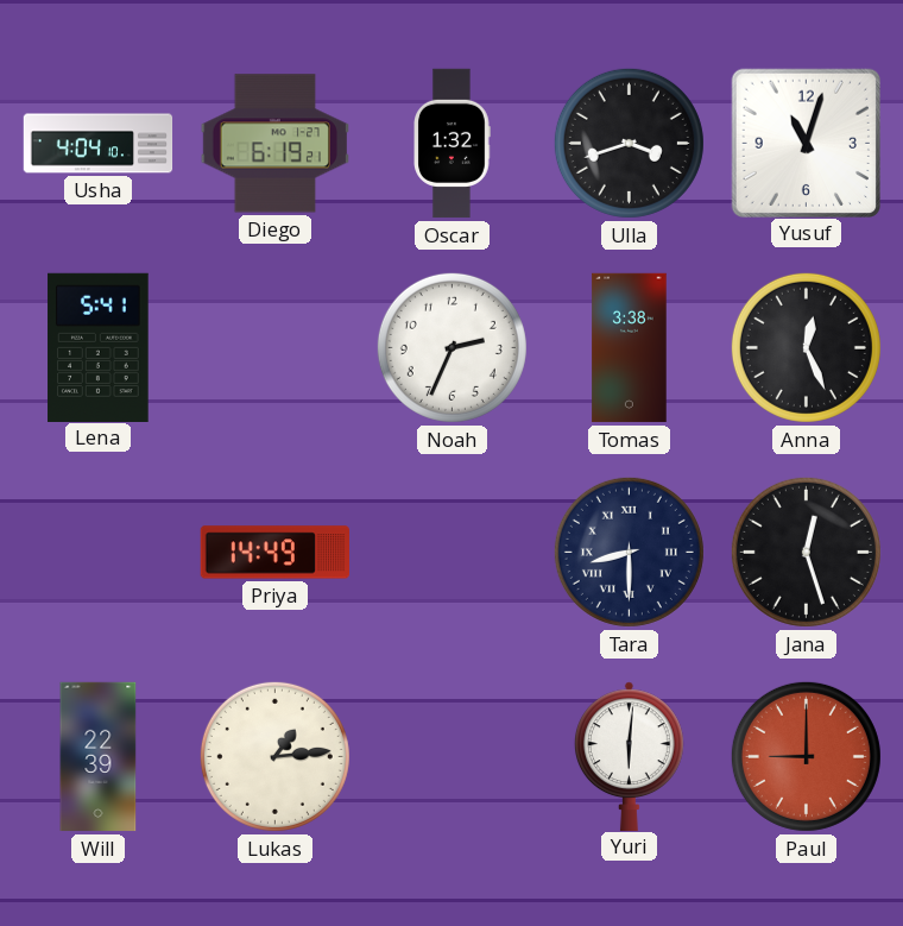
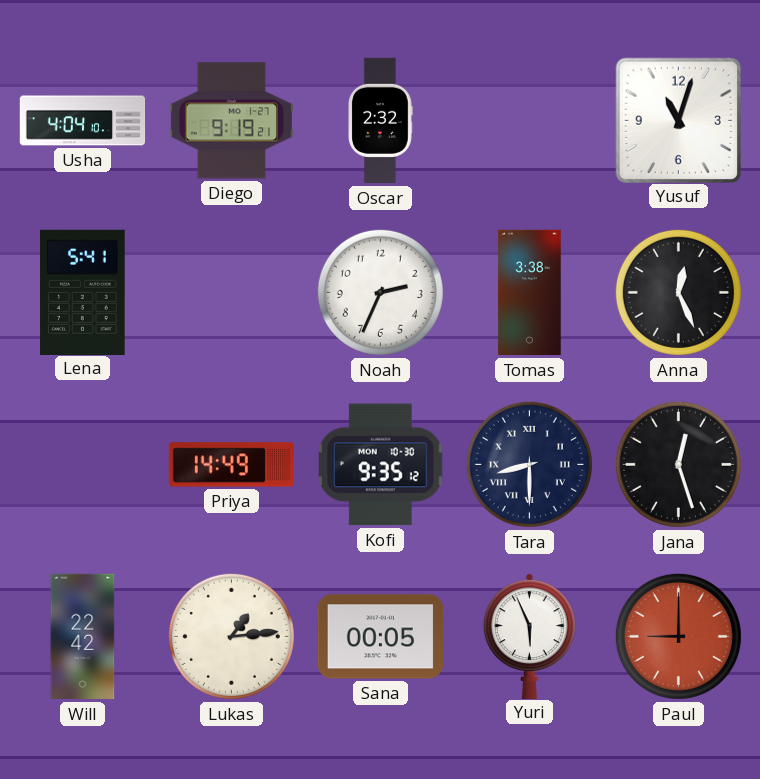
Diego: 6:19 -> 9:19 (231, 121)
Oscar: 1:32 -> 2:32 (380, 121)
Ulla: 3:42 -> none (629, 143)
Kofi: none -> 9:35 (381, 465)
Will: 22:39 -> 22:42 (83, 637)
Sana: none -> 00:05 (380, 637)
Yuri: 6:01 -> 5:56 (529, 636)
